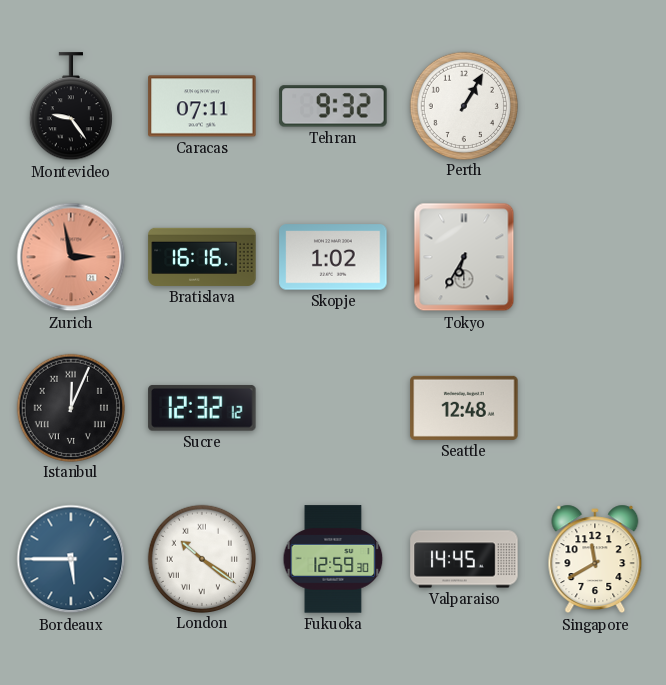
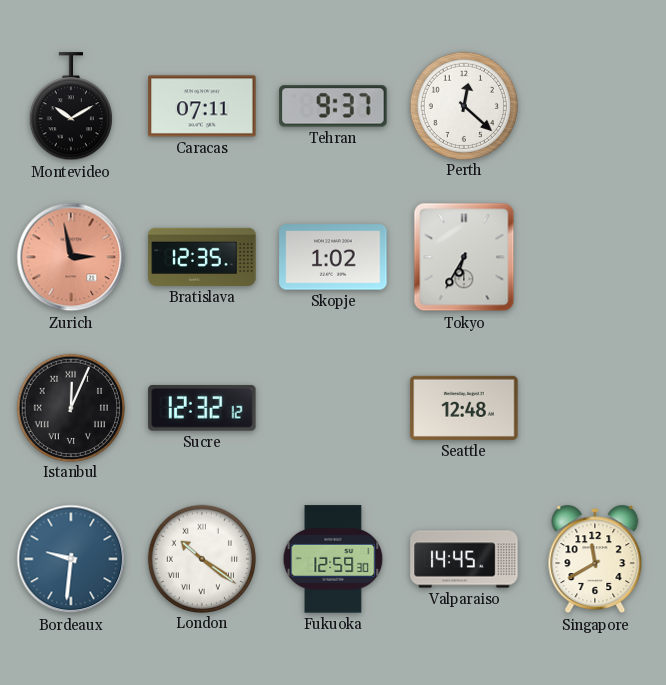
Montevideo: 9:24 -> 10:10 (71, 107)
Tehran: 9:32 -> 9:37 (333, 106)
Perth: 1:05 -> 12:22 (463, 105)
Bratislava: 16:16 -> 12:35 (202, 257)
Bordeaux: 5:45 -> 9:31 (71, 559)
